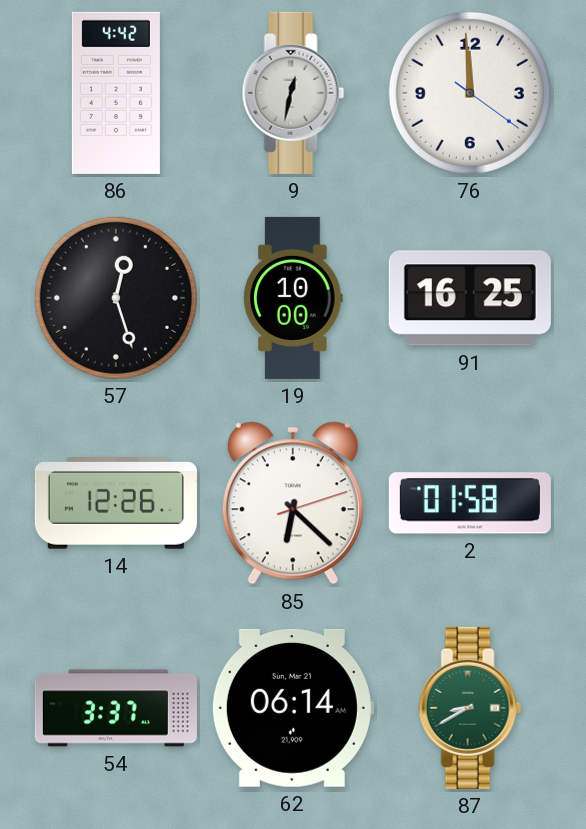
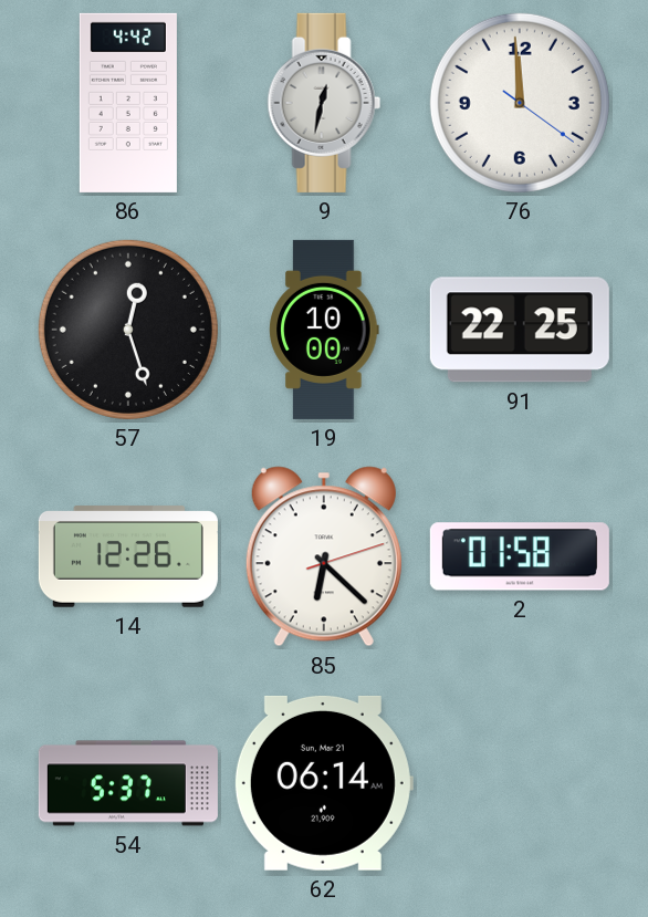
91: 16:25 -> 22:25 (520, 330)
54: 3:37 -> 5:37 (128, 783)
87: 8:40 -> none (470, 708)
